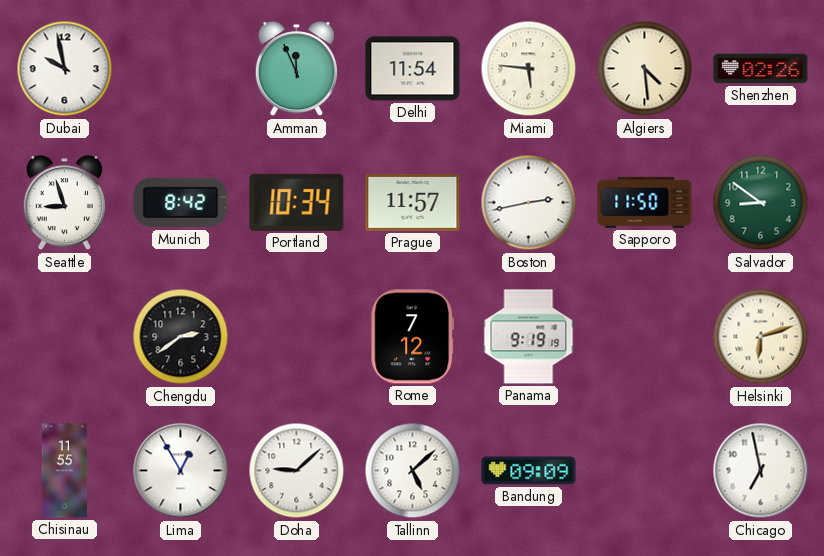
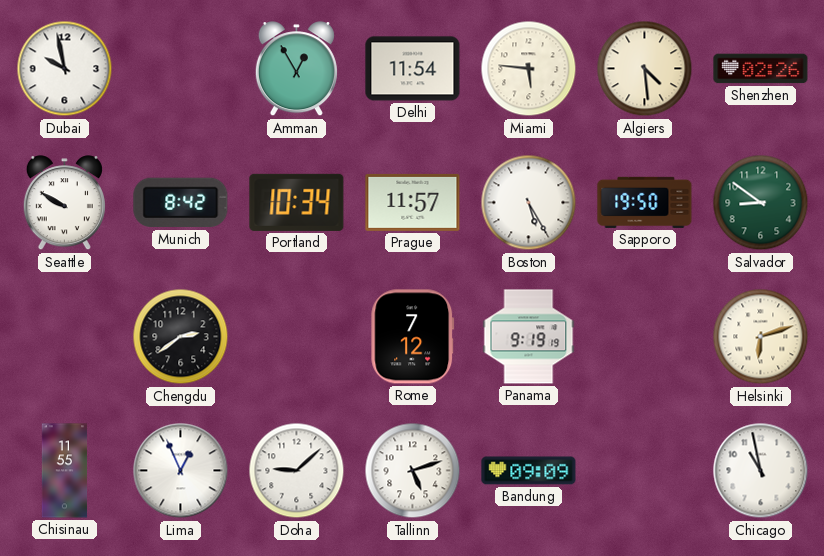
Amman: 11:56 -> 12:55 (296, 69)
Seattle: 8:57 -> 9:50 (64, 203)
Boston: 2:43 -> 5:25 (529, 203)
Sapporo: 11:50 -> 19:50 (645, 202)
Lima: 12:55 -> 12:56 (181, 471)
Tallinn: 5:08 -> 5:12 (413, 471)
Chicago: 6:58 -> 10:58 (761, 471)
